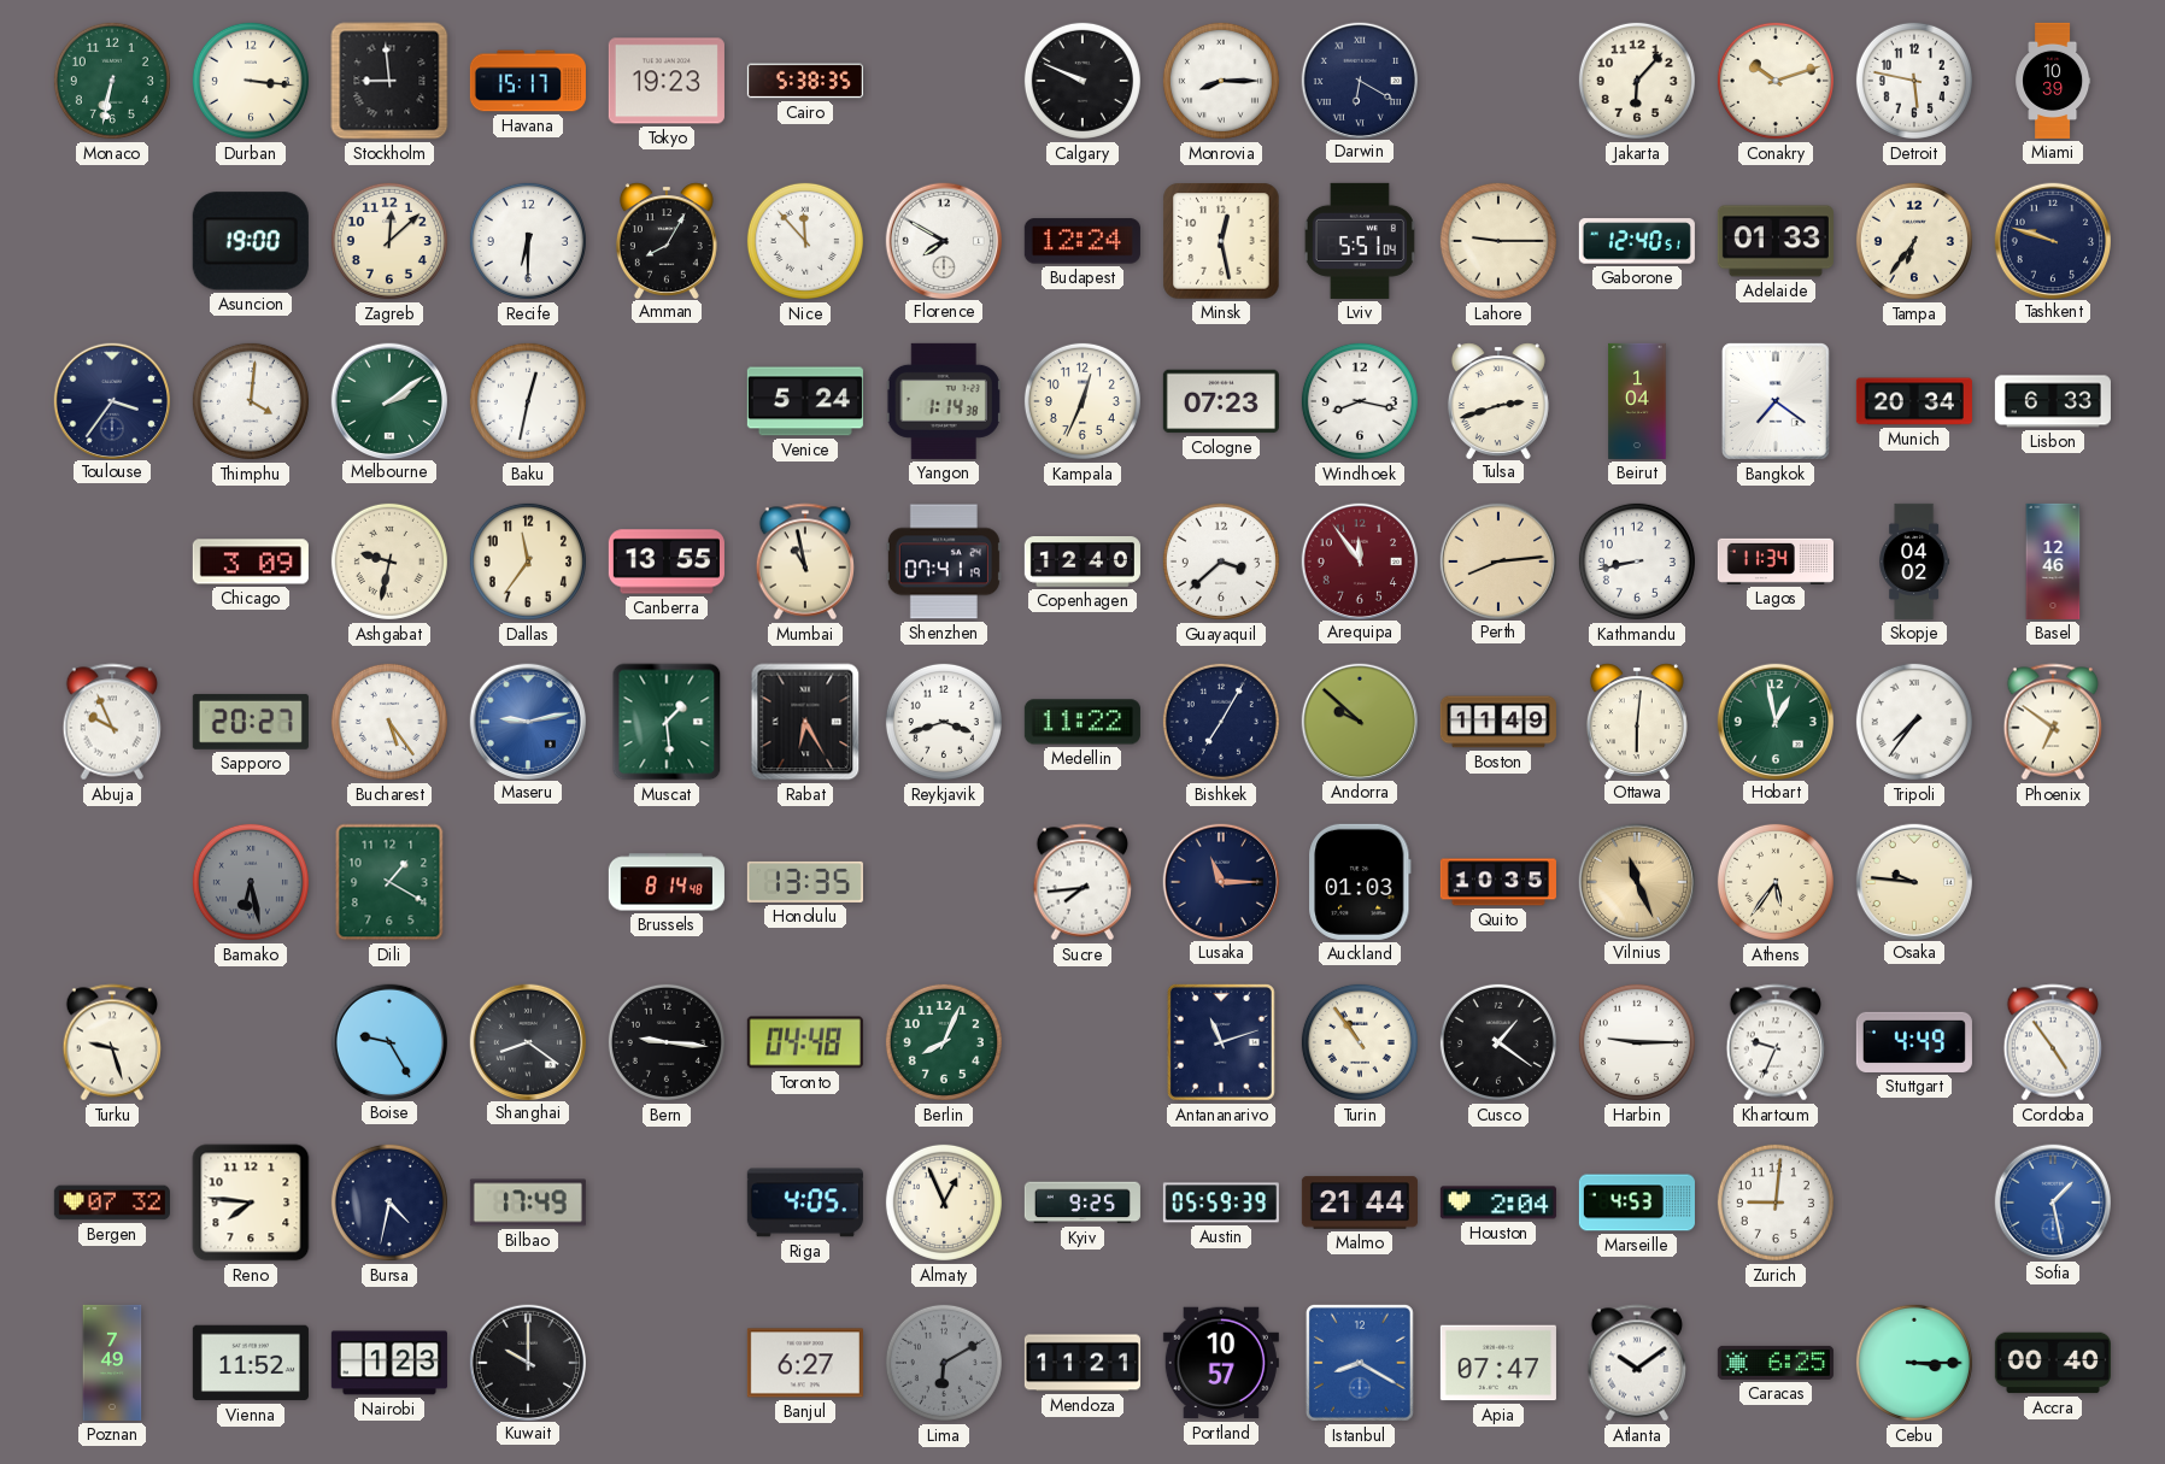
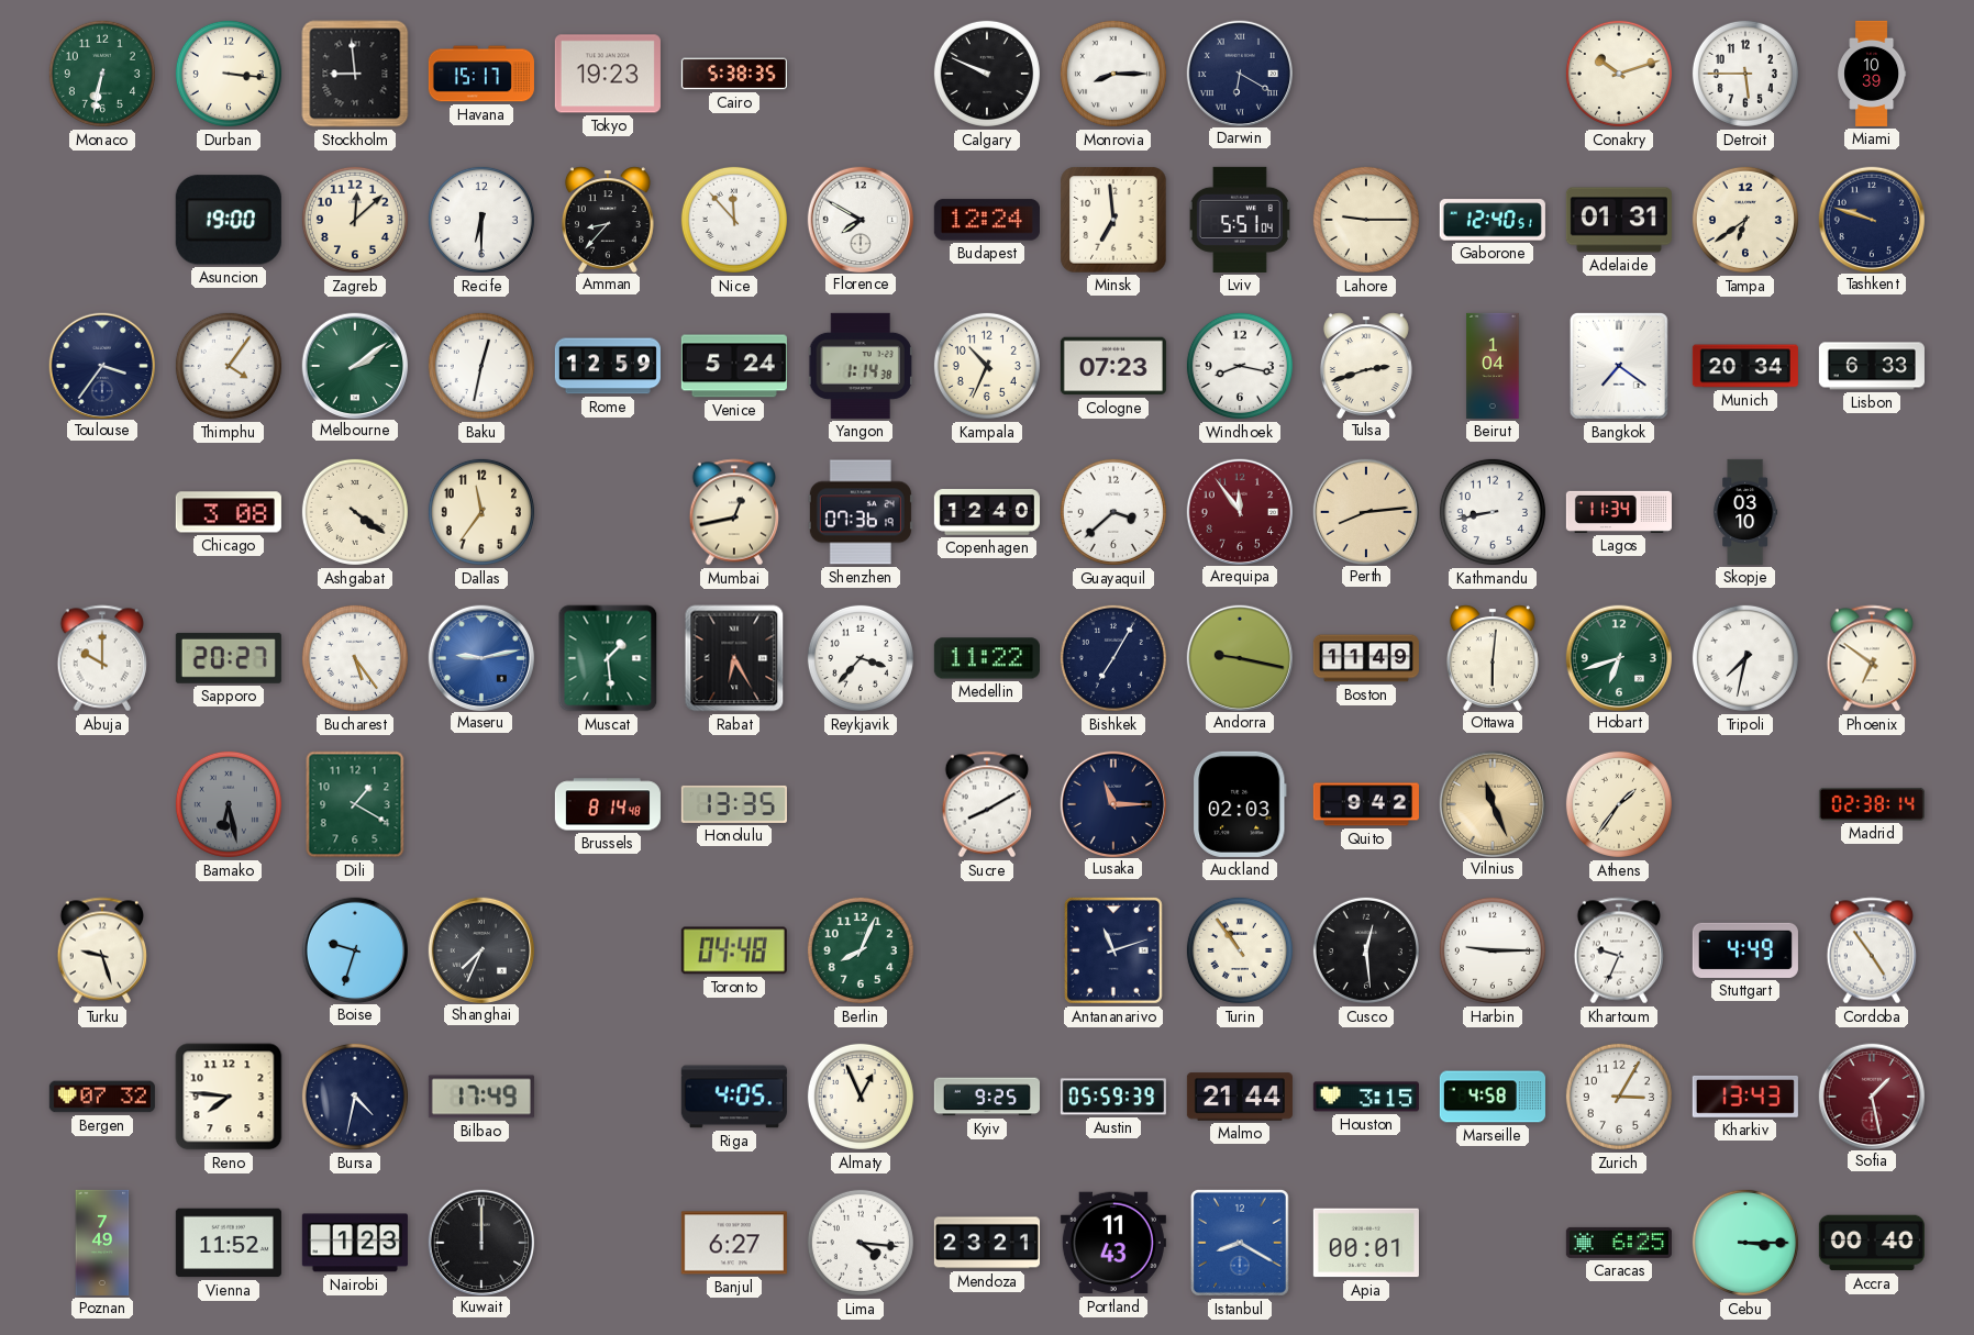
Jakarta: 6:07 -> none (1637, 81)
Detroit: 5:47 -> 5:45 (1745, 74)
Amman: 8:05 -> 8:37 (608, 219)
Minsk: 12:28 -> 6:59 (1113, 220)
Adelaide: 01:33 -> 01:31 (1619, 220)
Tampa: 6:36 -> 6:39 (1745, 220)
Thimphu: 4:01 -> 4:06 (229, 366)
Rome: none -> 12:59 (608, 366)
Kampala: 12:34 -> 10:34 (987, 366)
Chicago: 3:09 -> 3:08 (229, 512)
Ashgabat: 9:32 -> 4:21 (355, 512)
Canberra: 13:55 -> none (667, 562)
Mumbai: 10:58 -> 12:43 (734, 512)
Shenzhen: 07:41 -> 07:36 (861, 512)
Skopje: 04:02 -> 03:10 (1745, 512)
Basel: 12:46 -> none (2053, 562)
Abuja: 9:56 -> 10:00 (102, 658)
Reykjavik: 3:42 -> 3:37 (861, 658)
Andorra: 9:52 -> 9:17 (1239, 657)
Hobart: 12:58 -> 6:42 (1618, 657)
Tripoli: 7:36 -> 7:32 (1745, 658)
Sucre: 7:44 -> 8:10 (987, 804)
Auckland: 01:03 -> 02:03 (1240, 804)
Quito: 10:35 -> 9:42 (1366, 804)
Athens: 5:36 -> 1:36 (1619, 804)
Osaka: 9:46 -> none (1913, 881)
Madrid: none -> 02:38 (1872, 804)
Boise: 9:25 -> 9:33 (354, 949)
Shanghai: 8:21 -> 7:34 (480, 949)
Bern: 9:16 -> none (667, 1042)
Cusco: 1:21 -> 12:29 (1366, 950)
Houston: 2:04 -> 3:15 (1366, 1097)
Marseille: 4:53 -> 4:58 (1493, 1097)
Zurich: 9:01 -> 3:05 (1619, 1097)
Kharkiv: none -> 13:43 (1745, 1097)
Sofia dial: blue -> burgundy (1871, 1095)
Kuwait: 10:00 -> 12:00 (480, 1242)
Lima: 6:10 -> 4:16 (861, 1243)
Lima dial: grey -> white (861, 1243)
Mendoza: 11:21 -> 23:21 (987, 1243)
Portland: 10:57 -> 11:43 (1113, 1243)
Apia: 07:47 -> 00:01 (1366, 1243)
Atlanta: 10:09 -> none (1637, 1363)
